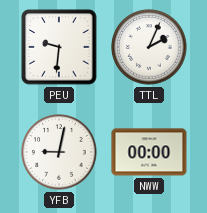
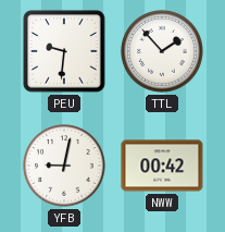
TTL: 2:04 -> 1:53 (162, 51)
NWW: 00:00 -> 00:42 (162, 166)
